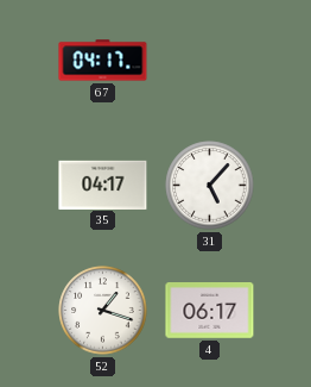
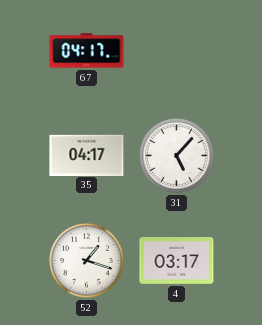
4: 06:17 -> 03:17 (177, 261)
